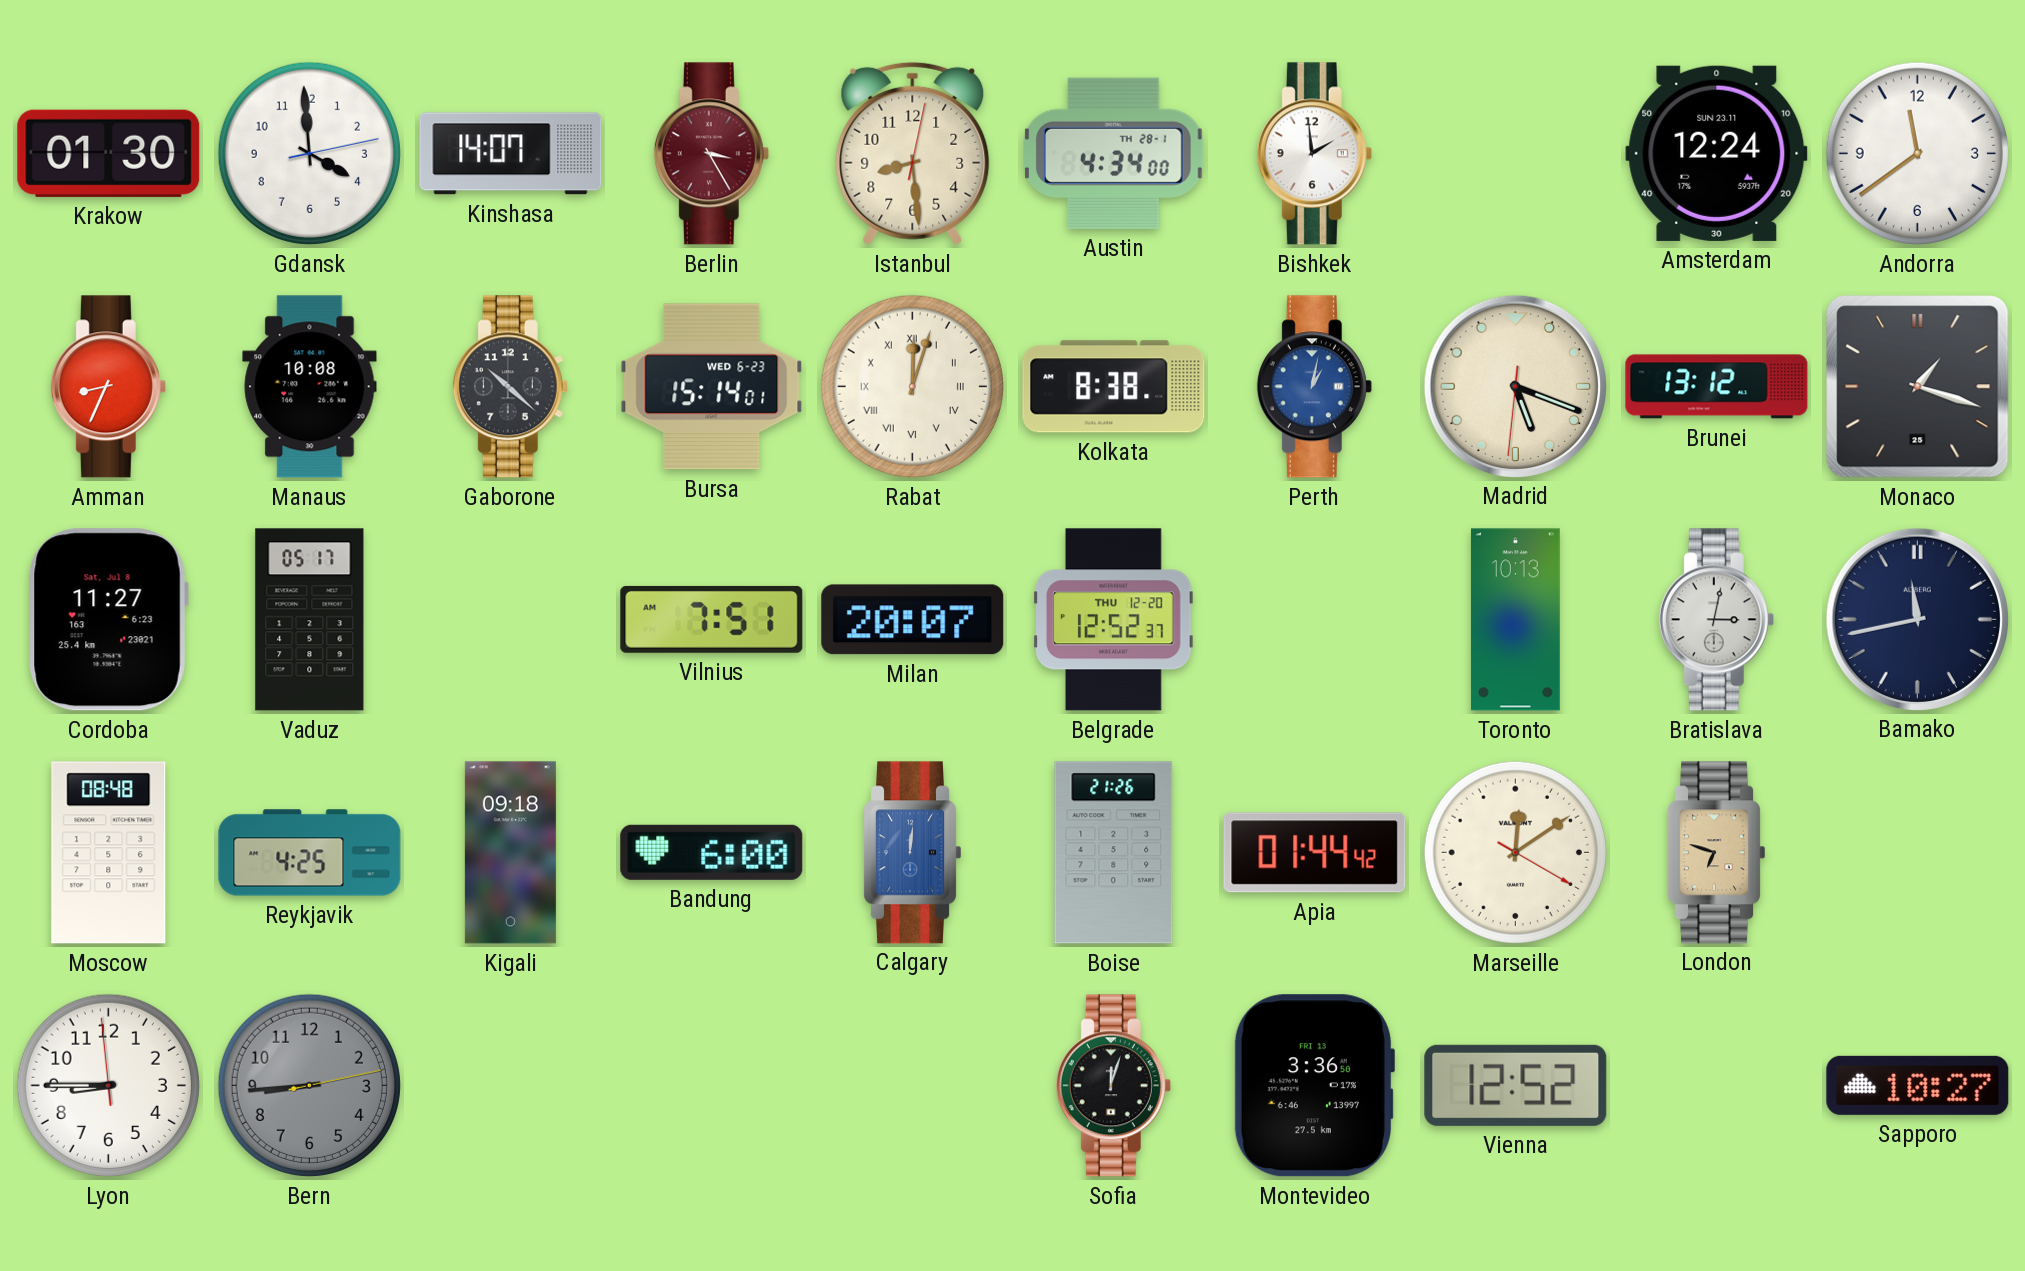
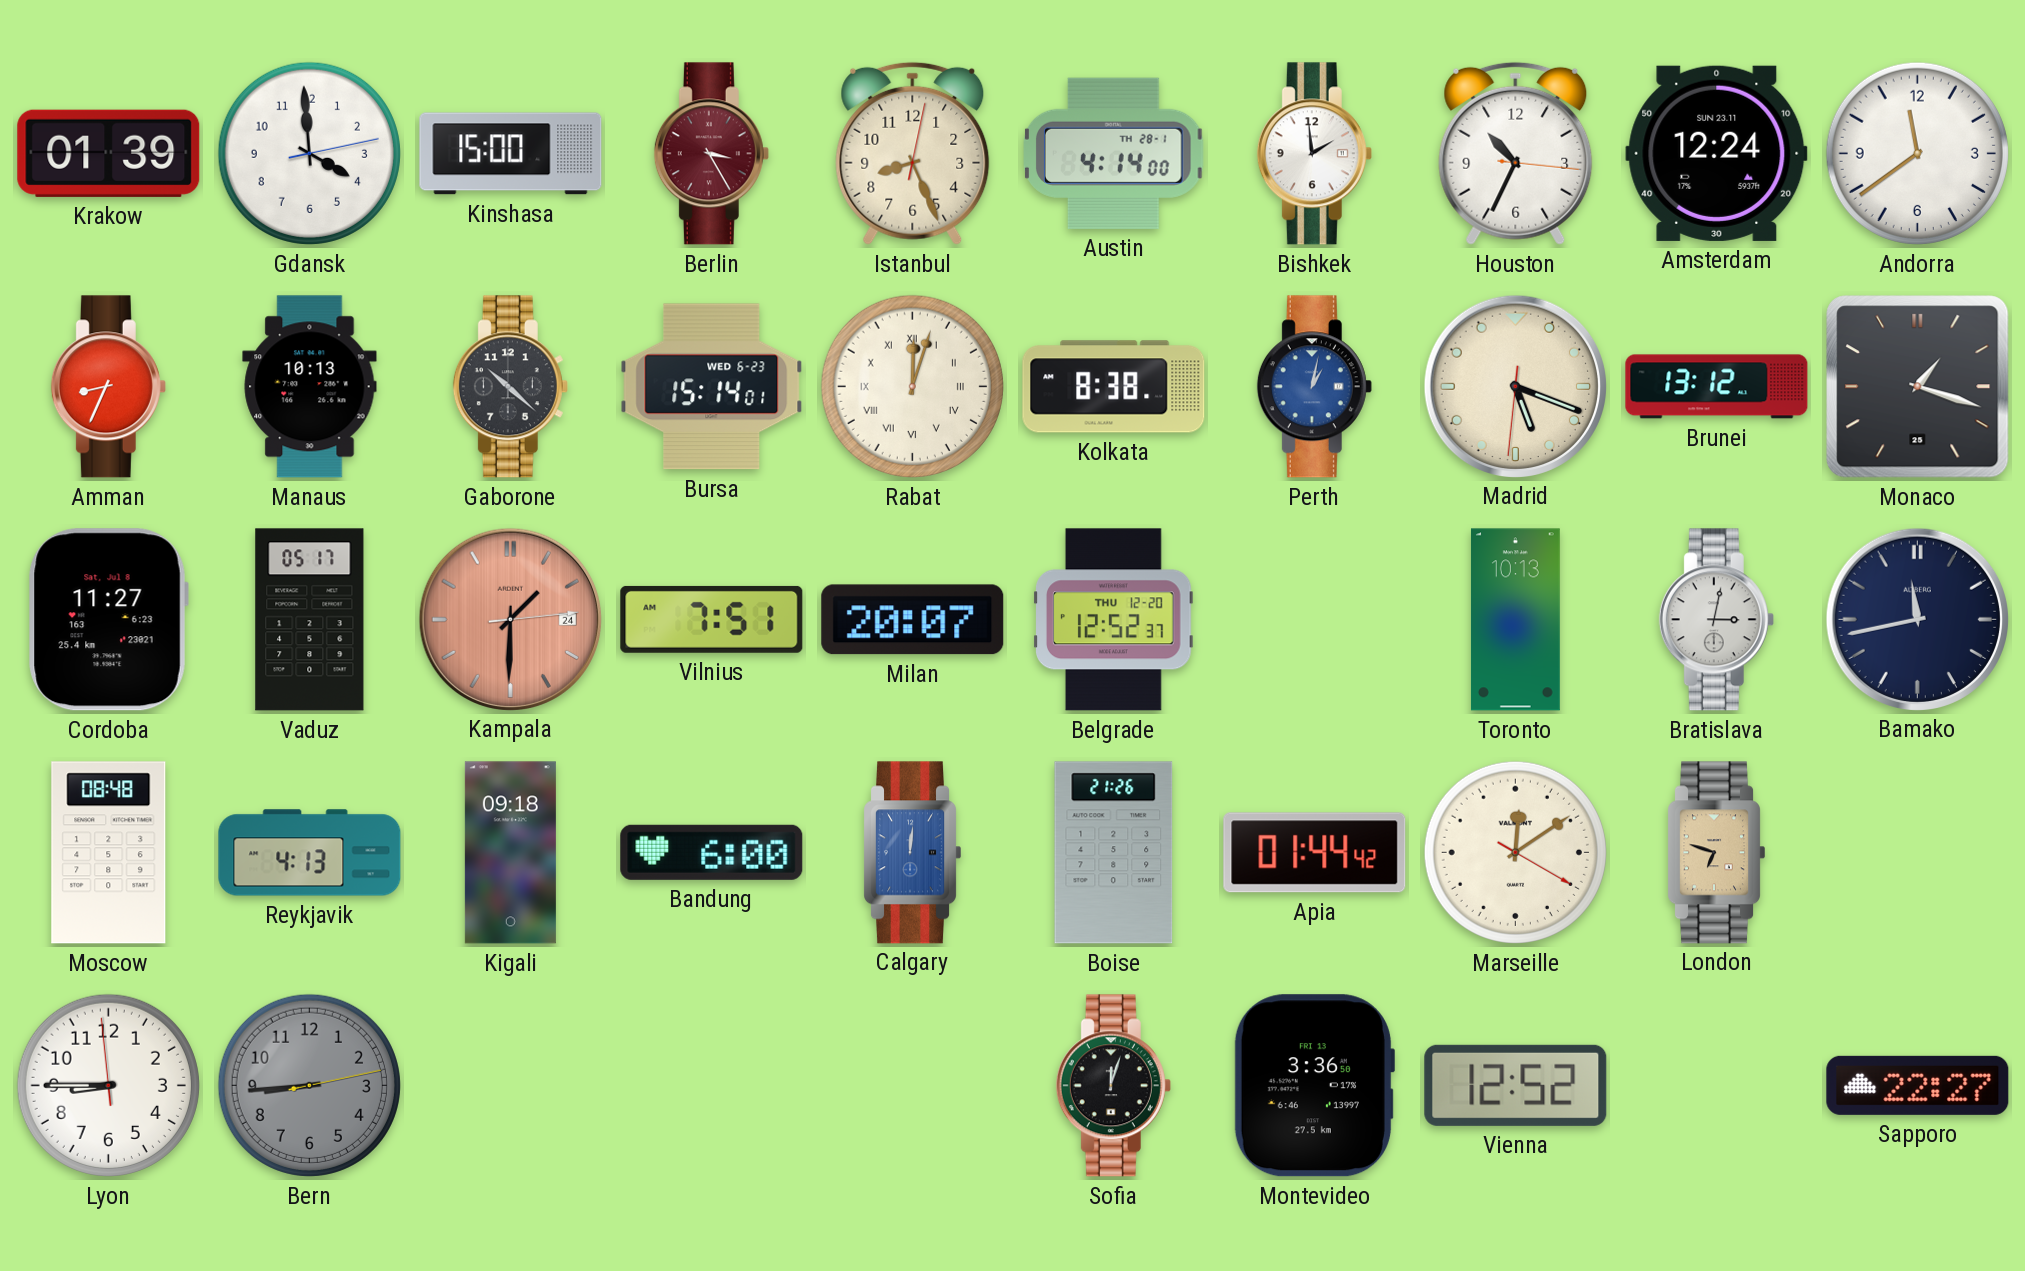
Krakow: 01:30 -> 01:39 (109, 153)
Kinshasa: 14:07 -> 15:00 (511, 154)
Istanbul: 8:29 -> 8:26 (913, 153)
Austin: 4:34 -> 4:14 (1114, 153)
Houston: none -> 10:34 (1516, 153)
Manaus: 10:08 -> 10:13 (310, 387)
Kampala: none -> 1:30 (510, 619)
Reykjavik: 4:25 -> 4:13 (310, 853)
Sapporo: 10:27 -> 22:27 (1918, 1085)
